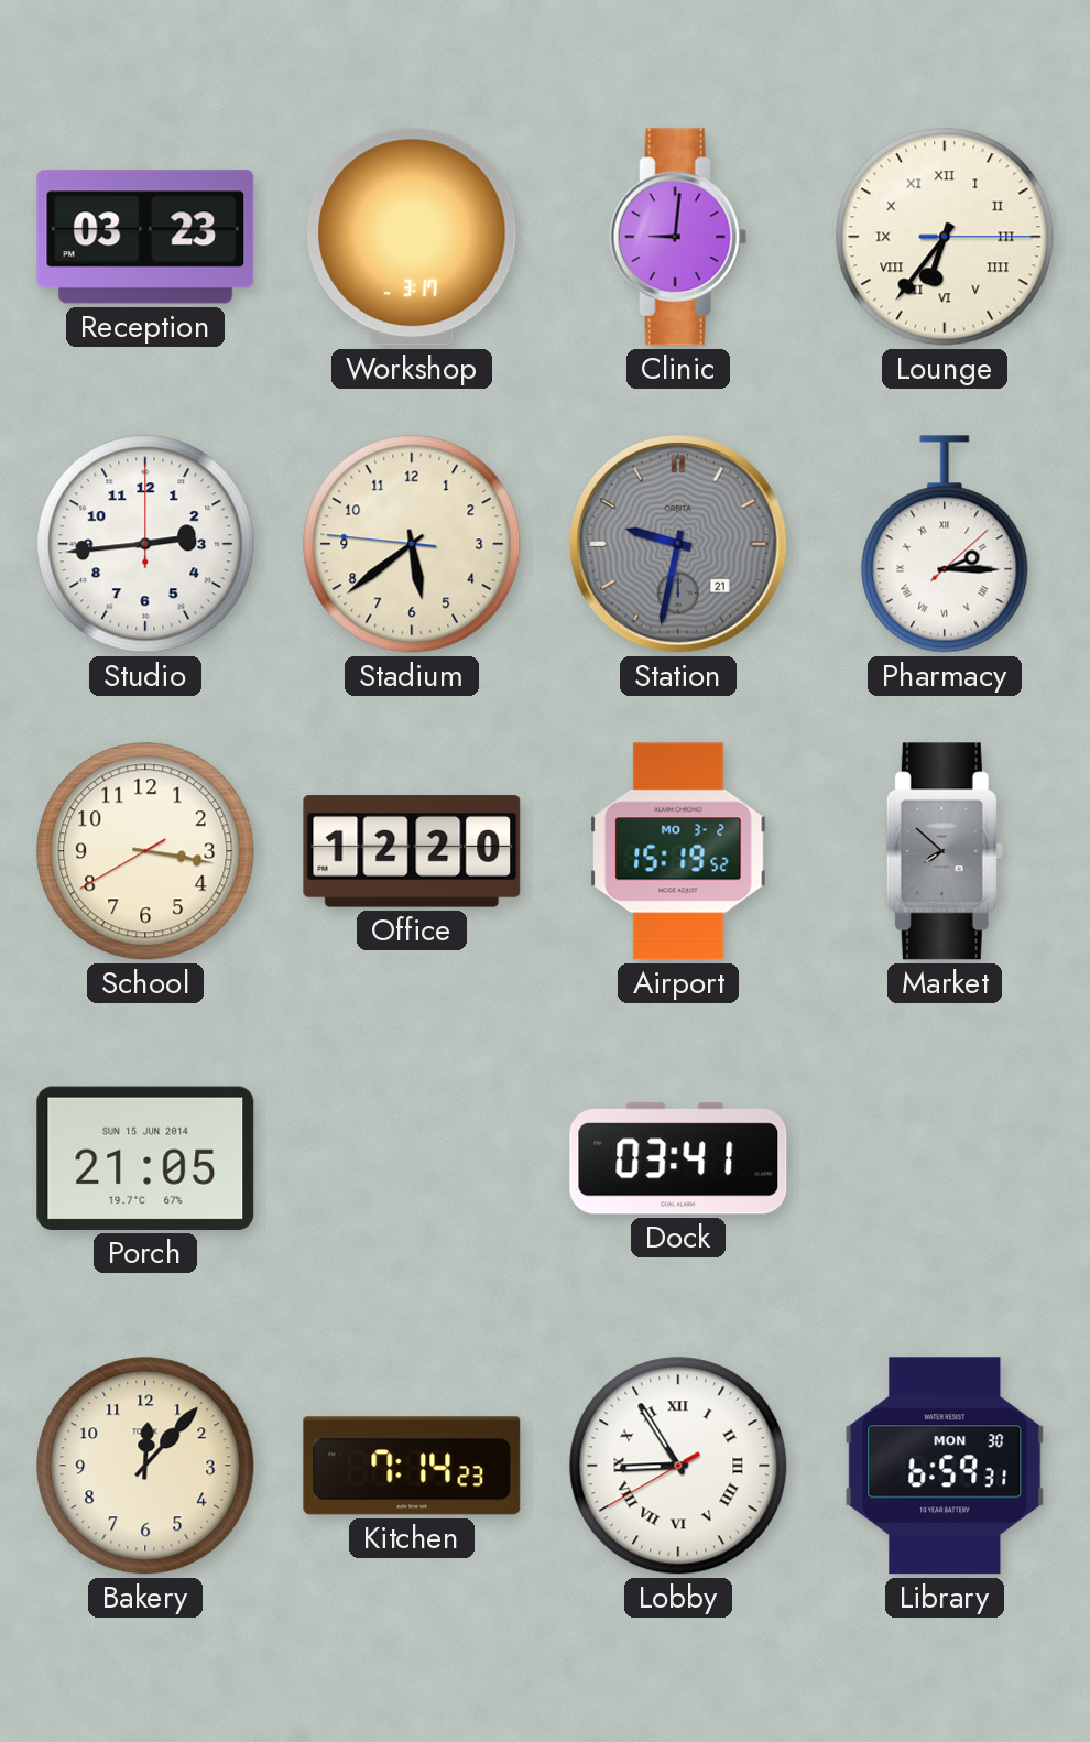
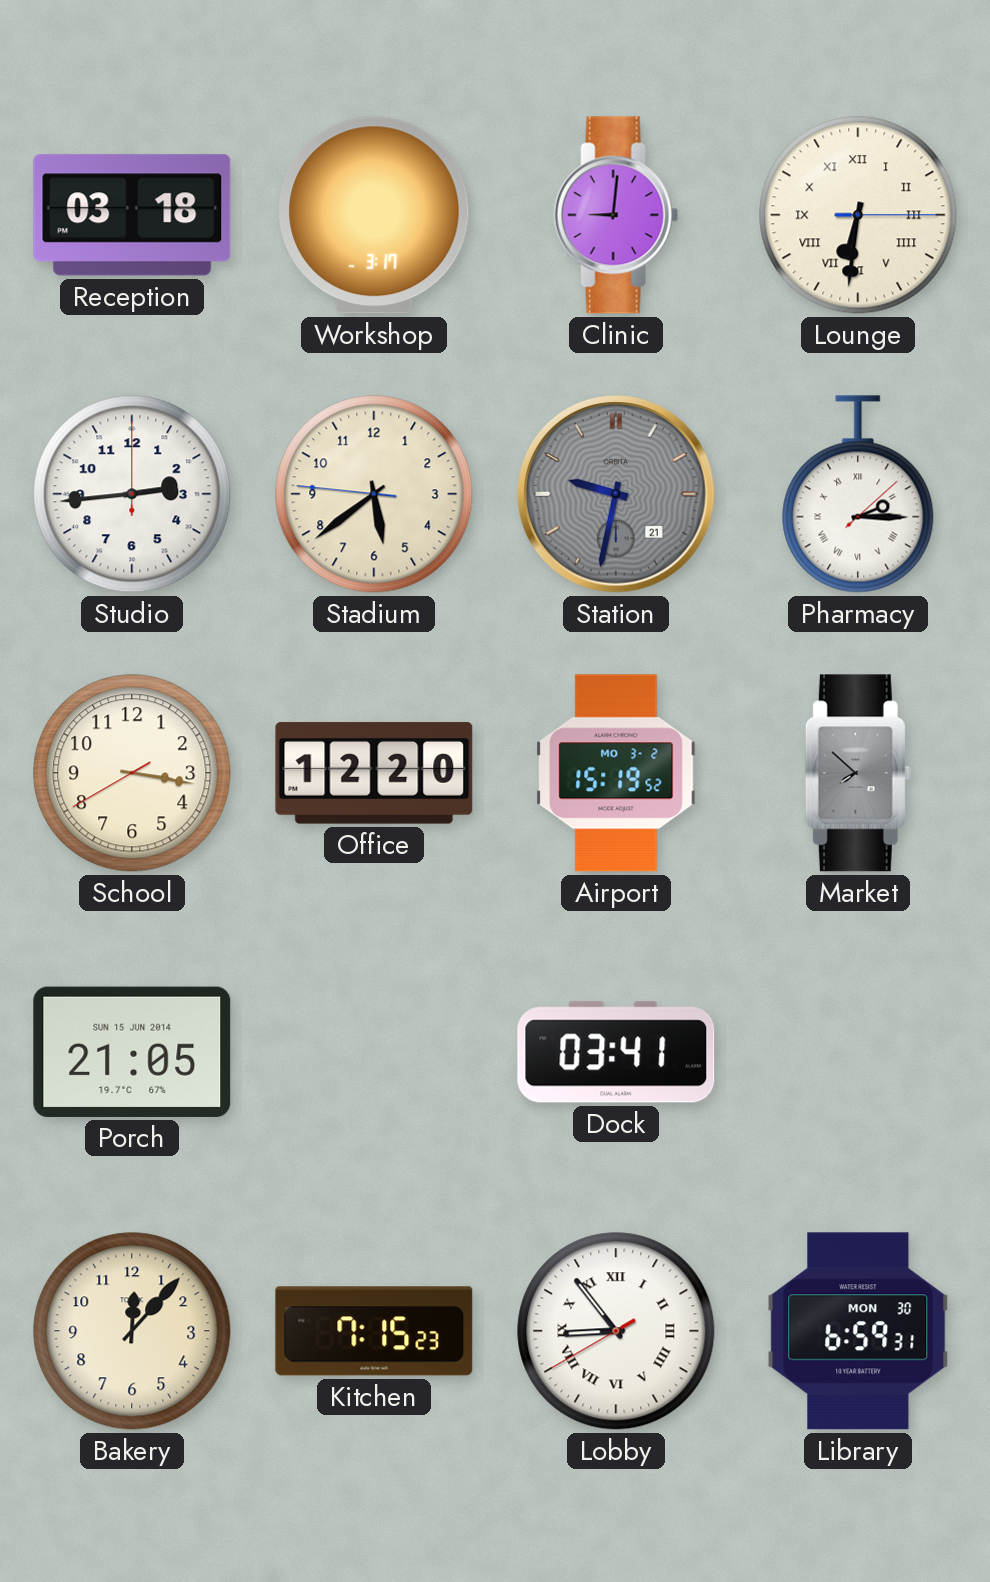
Reception: 03:23 -> 03:18 (132, 215)
Lounge: 6:36 -> 6:31 (858, 215)
Kitchen: 7:14 -> 7:15 (374, 1331)
Lobby: 8:54 -> 8:53 (616, 1331)
